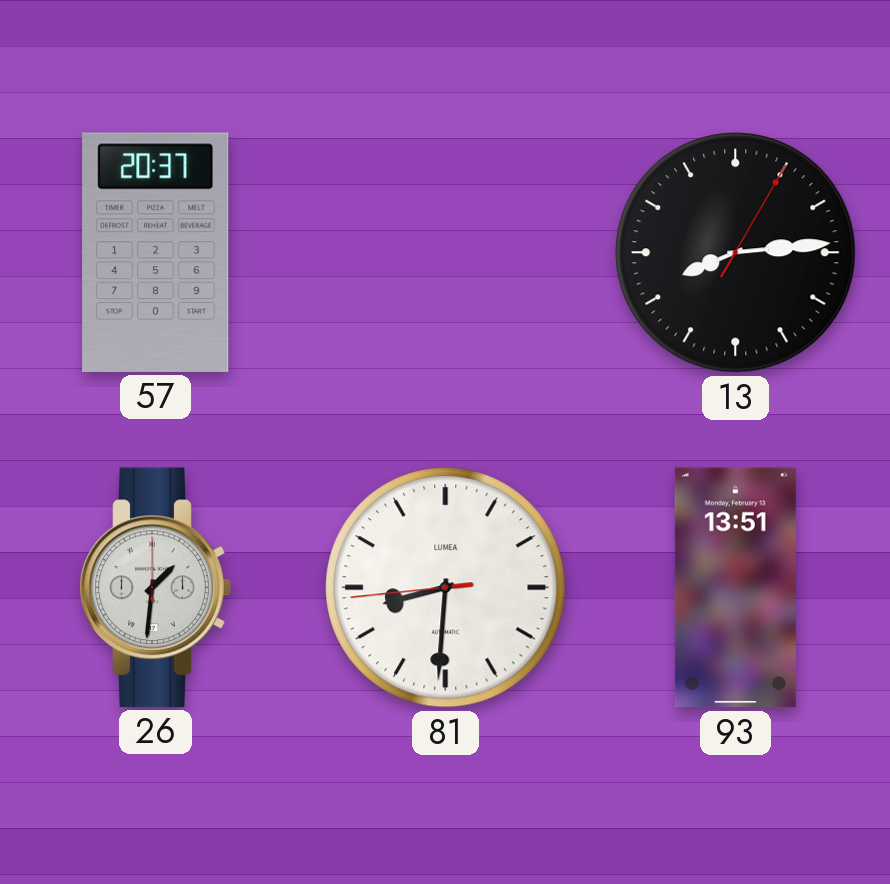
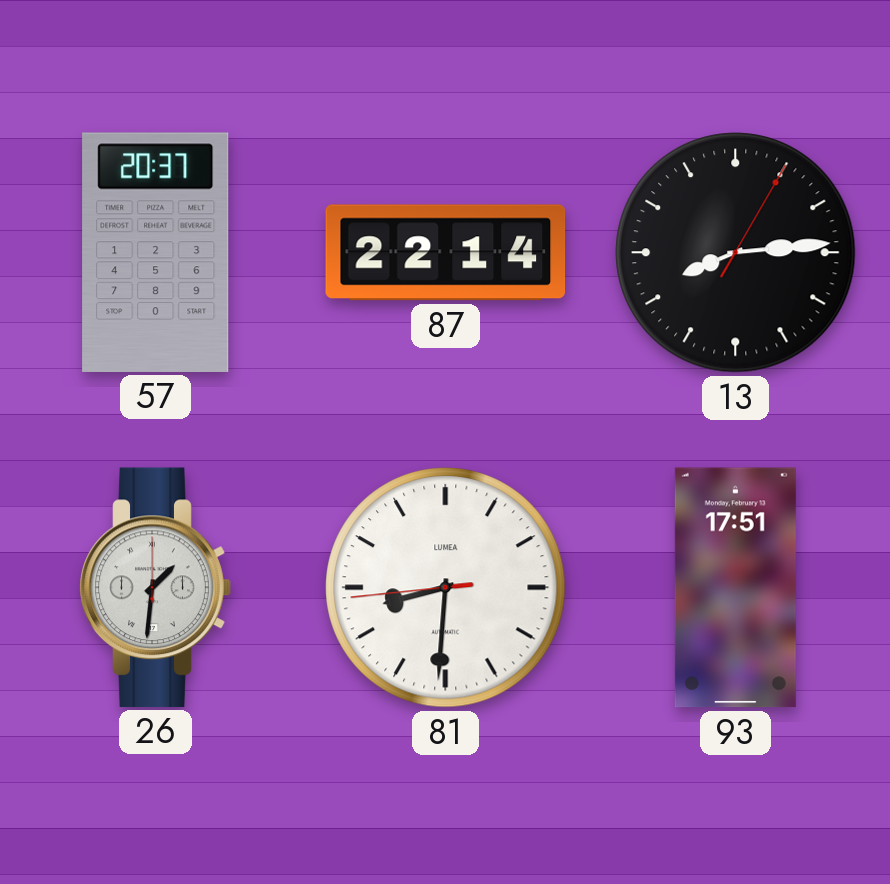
87: none -> 22:14 (446, 253)
93: 13:51 -> 17:51 (735, 588)
